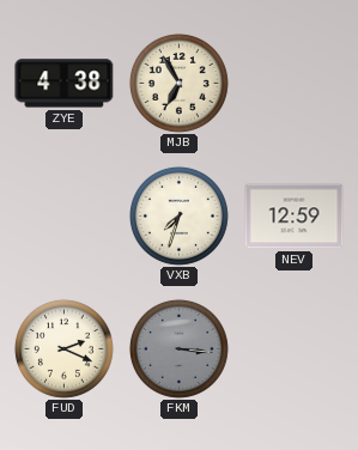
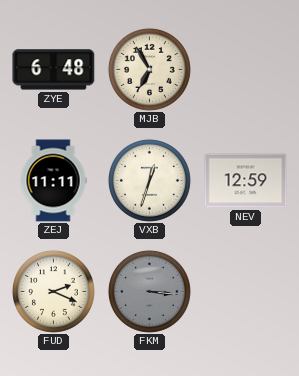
ZYE: 4:38 -> 6:48 (54, 70)
ZEJ: none -> 11:11 (53, 181)
VXB: 7:33 -> 12:33 (149, 180)
